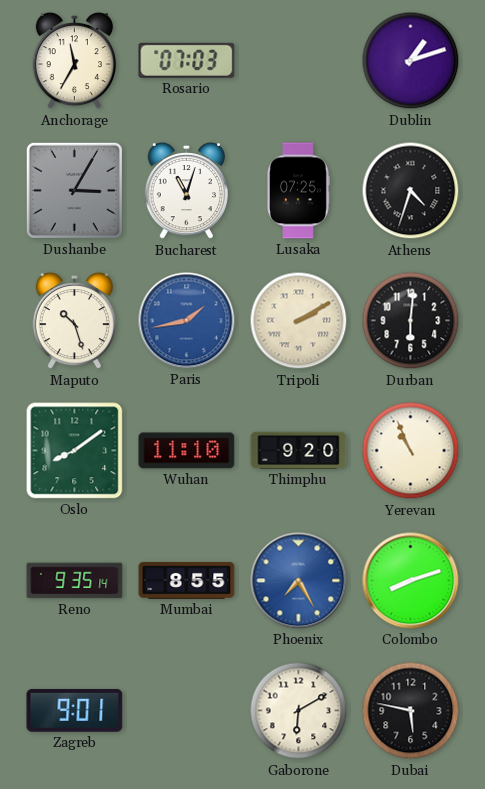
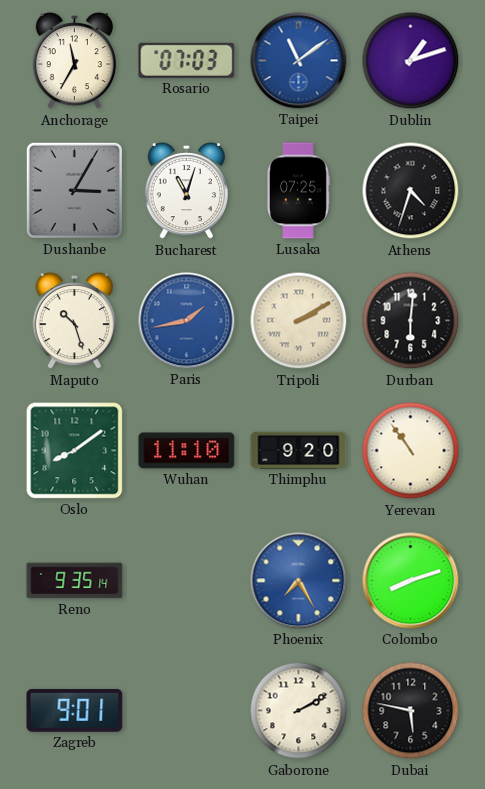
Taipei: none -> 11:09 (299, 61)
Yerevan: 10:56 -> 10:54 (411, 451)
Mumbai: 8:55 -> none (187, 581)
Gaborone: 6:10 -> 2:10 (299, 711)
